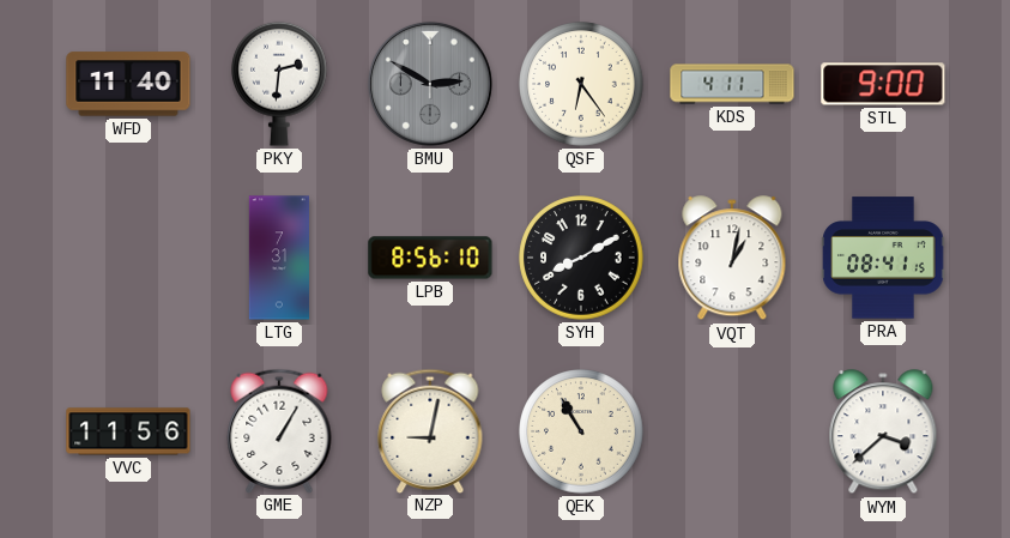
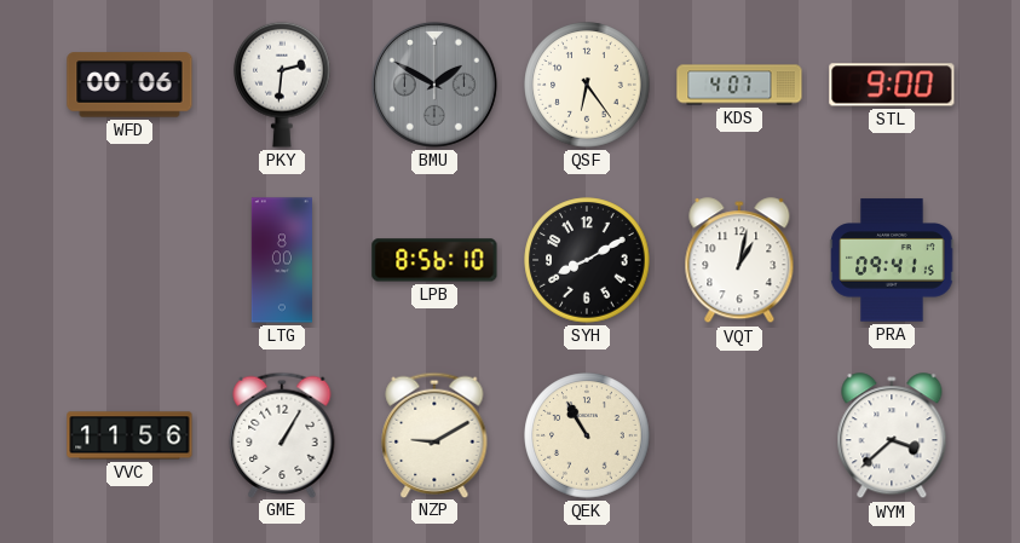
WFD: 11:40 -> 00:06 (129, 85)
BMU: 2:50 -> 1:50 (434, 85)
KDS: 4:11 -> 4:07 (739, 85)
LTG: 7:31 -> 8:00 (282, 260)
PRA: 08:41 -> 09:41 (892, 260)
NZP: 9:02 -> 9:10 (434, 434)
